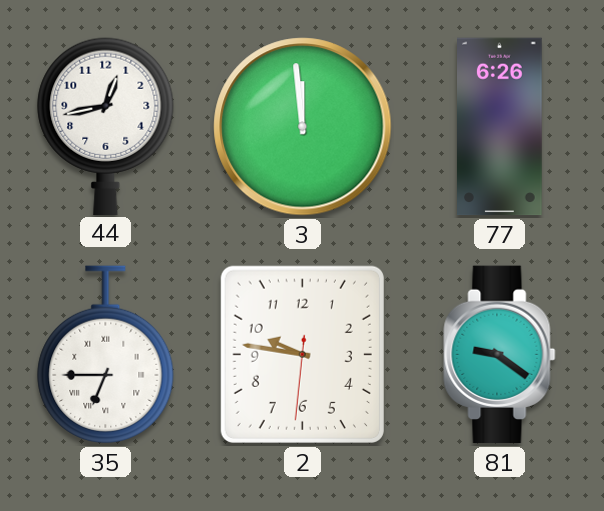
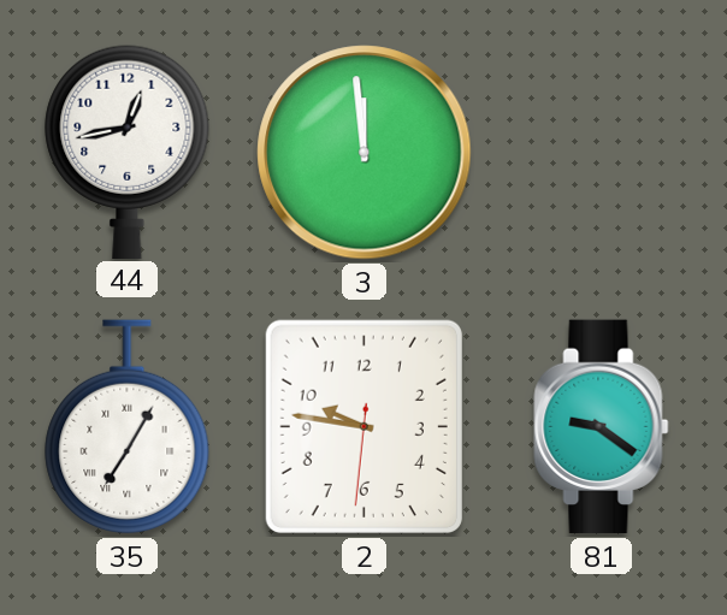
77: 6:26 -> none (500, 127)
35: 6:45 -> 7:05 (128, 427)
